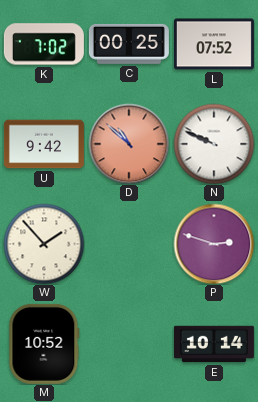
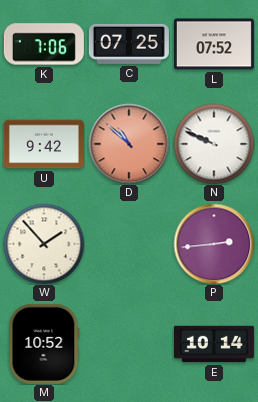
K: 7:02 -> 7:06 (44, 44)
C: 00:25 -> 07:25 (129, 44)
P: 2:48 -> 2:44 (214, 244)
